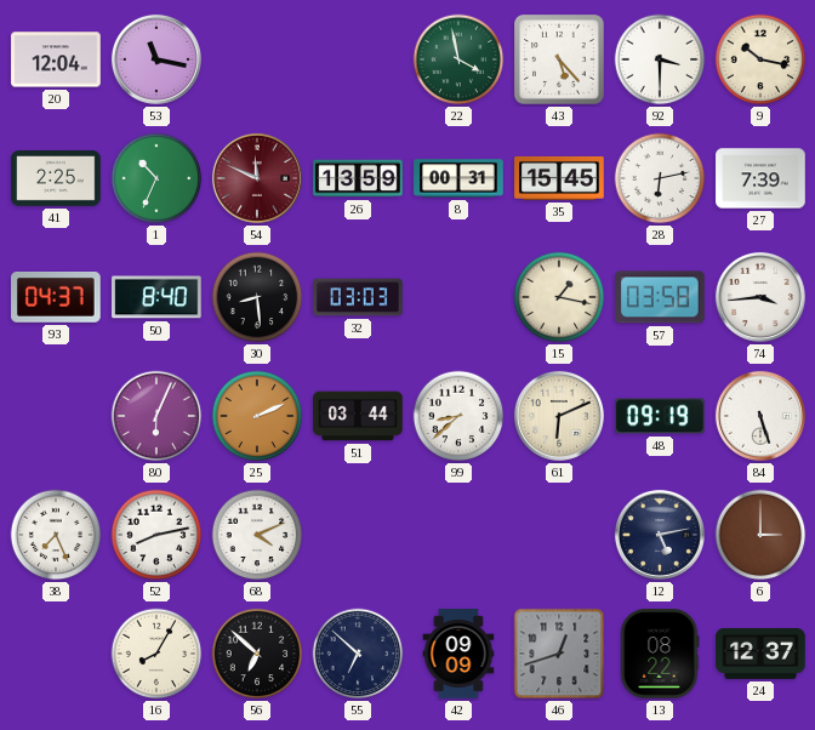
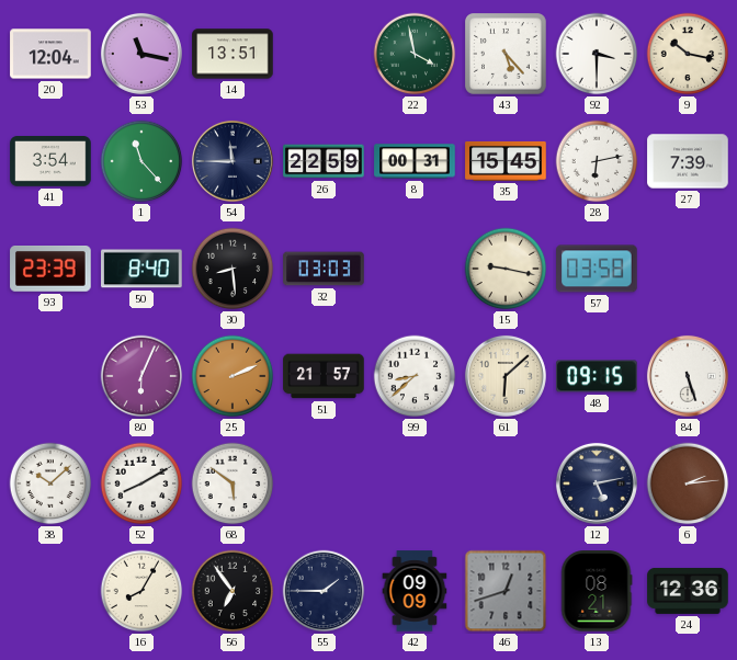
14: none -> 13:51 (233, 54)
41: 2:25 -> 3:54 (50, 162)
1: 10:34 -> 11:23 (141, 161)
54: 11:49 -> 11:45 (233, 161)
54 dial: burgundy -> navy (233, 161)
26: 13:59 -> 22:59 (324, 161)
93: 04:37 -> 23:39 (50, 270)
15: 1:17 -> 9:17 (506, 269)
74: 3:44 -> none (760, 297)
51: 03:44 -> 21:57 (324, 376)
61: 6:11 -> 6:08 (506, 376)
48: 09:19 -> 09:15 (597, 376)
38: 7:26 -> 10:08 (50, 483)
52: 8:13 -> 8:10 (141, 483)
68: 4:11 -> 5:51 (233, 483)
6: 3:00 -> 2:14 (688, 483)
56: 6:52 -> 6:54 (233, 591)
55: 6:52 -> 1:45 (324, 591)
13: 08:22 -> 08:21 (597, 591)
24: 12:37 -> 12:36 (688, 591)
